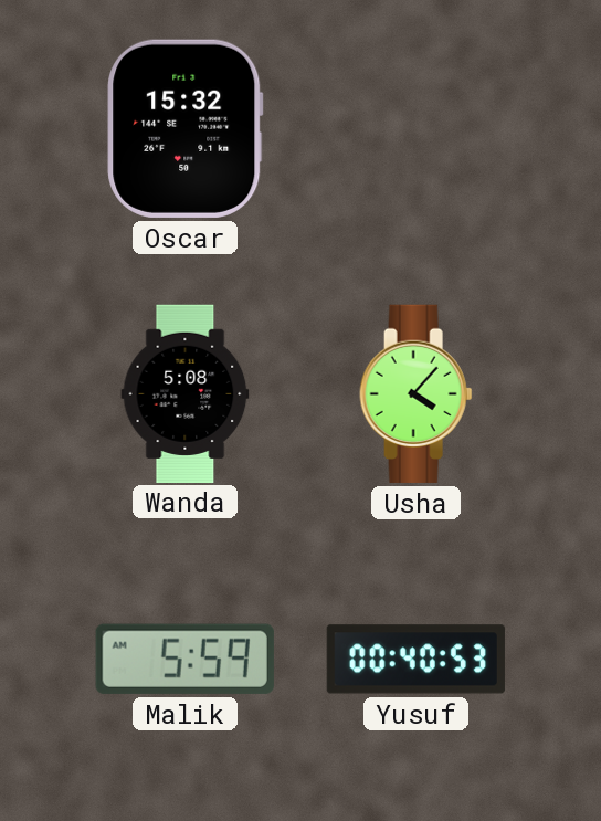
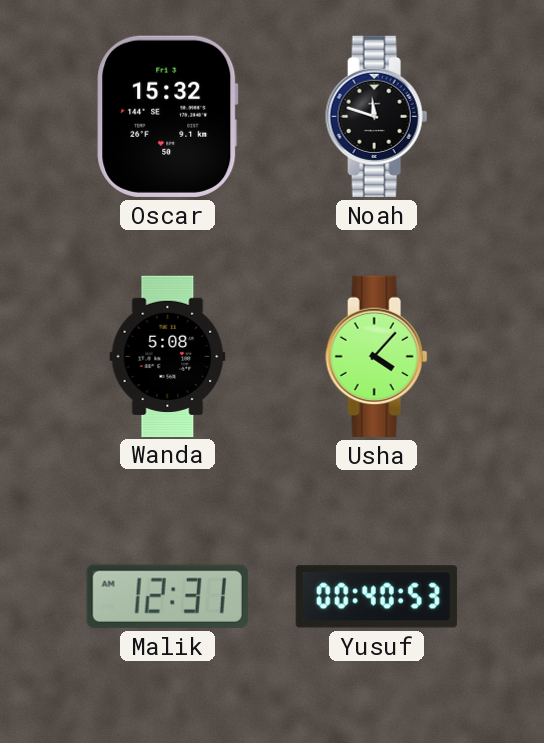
Noah: none -> 11:48 (377, 116)
Malik: 5:59 -> 12:31 (167, 596)
